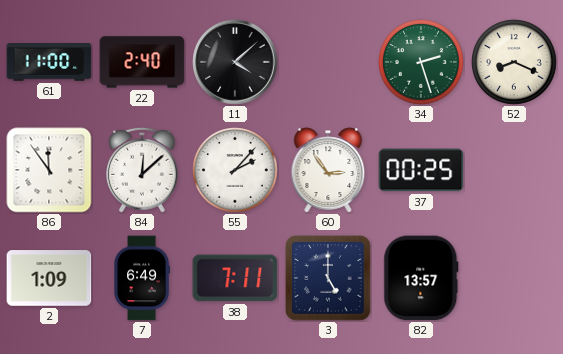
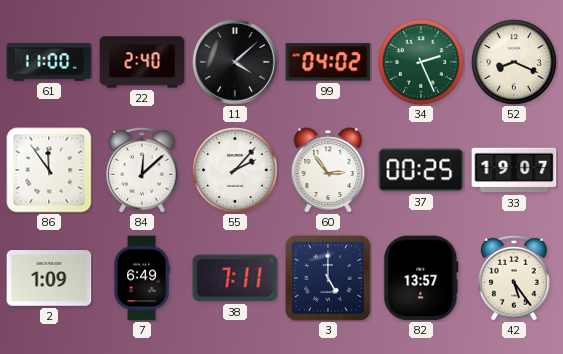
99: none -> 04:02 (328, 62)
34: 2:27 -> 2:26 (421, 62)
33: none -> 19:07 (514, 170)
42: none -> 5:24 (514, 278)
